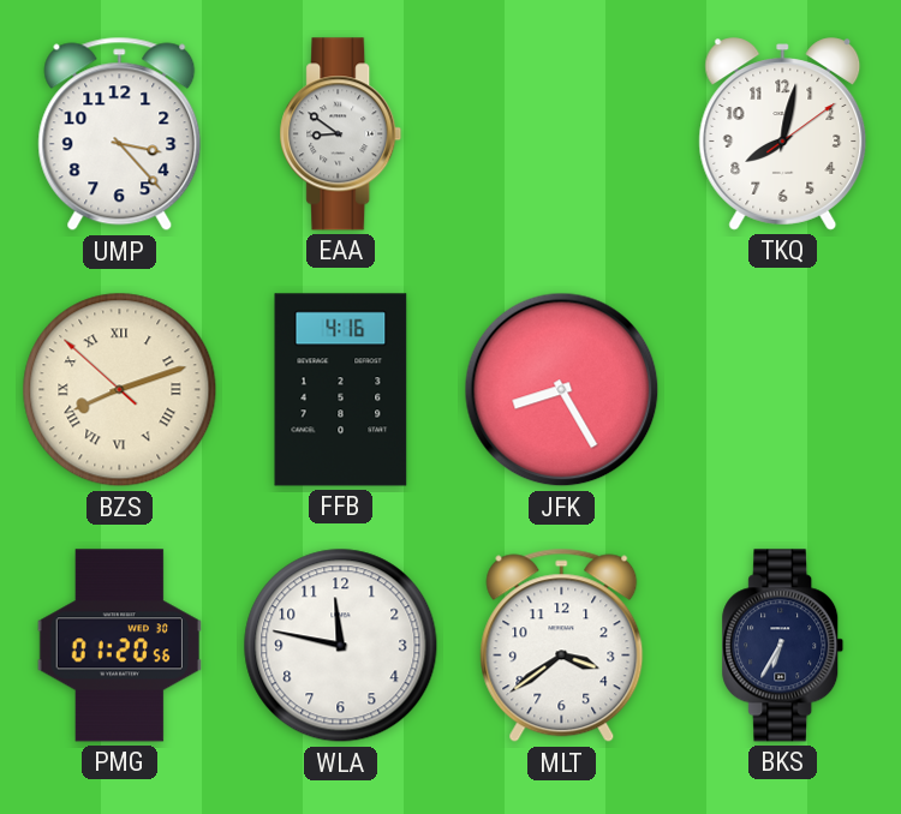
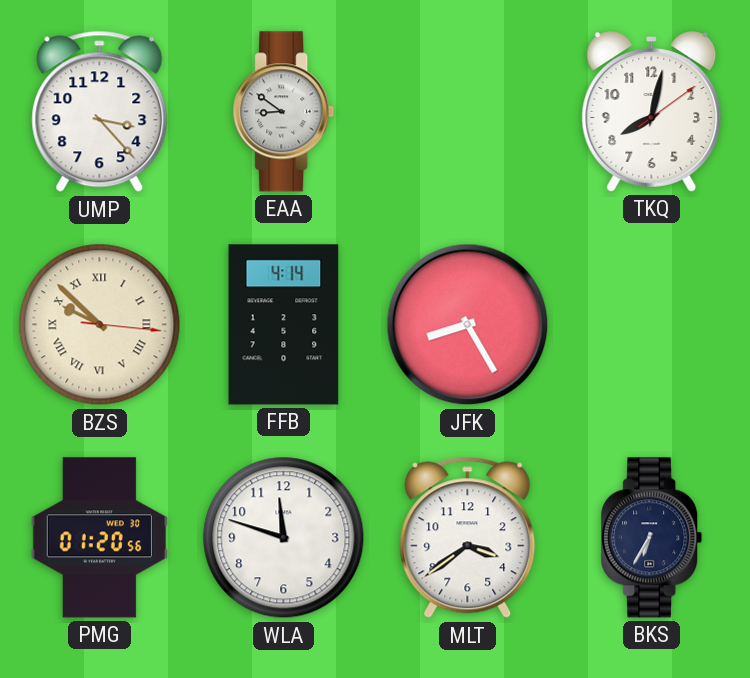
BZS: 8:11 -> 9:52 (100, 325)
FFB: 4:16 -> 4:14 (284, 325)
WLA: 11:47 -> 11:48 (284, 538)
